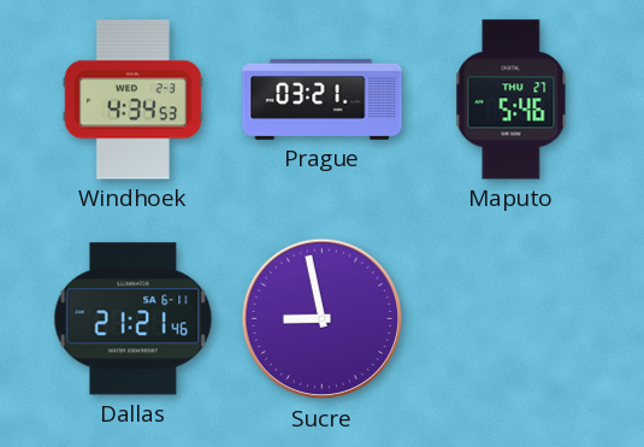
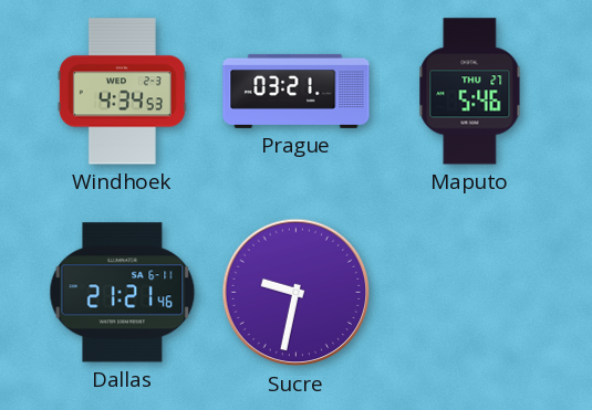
Sucre: 8:58 -> 9:32 (297, 293)
